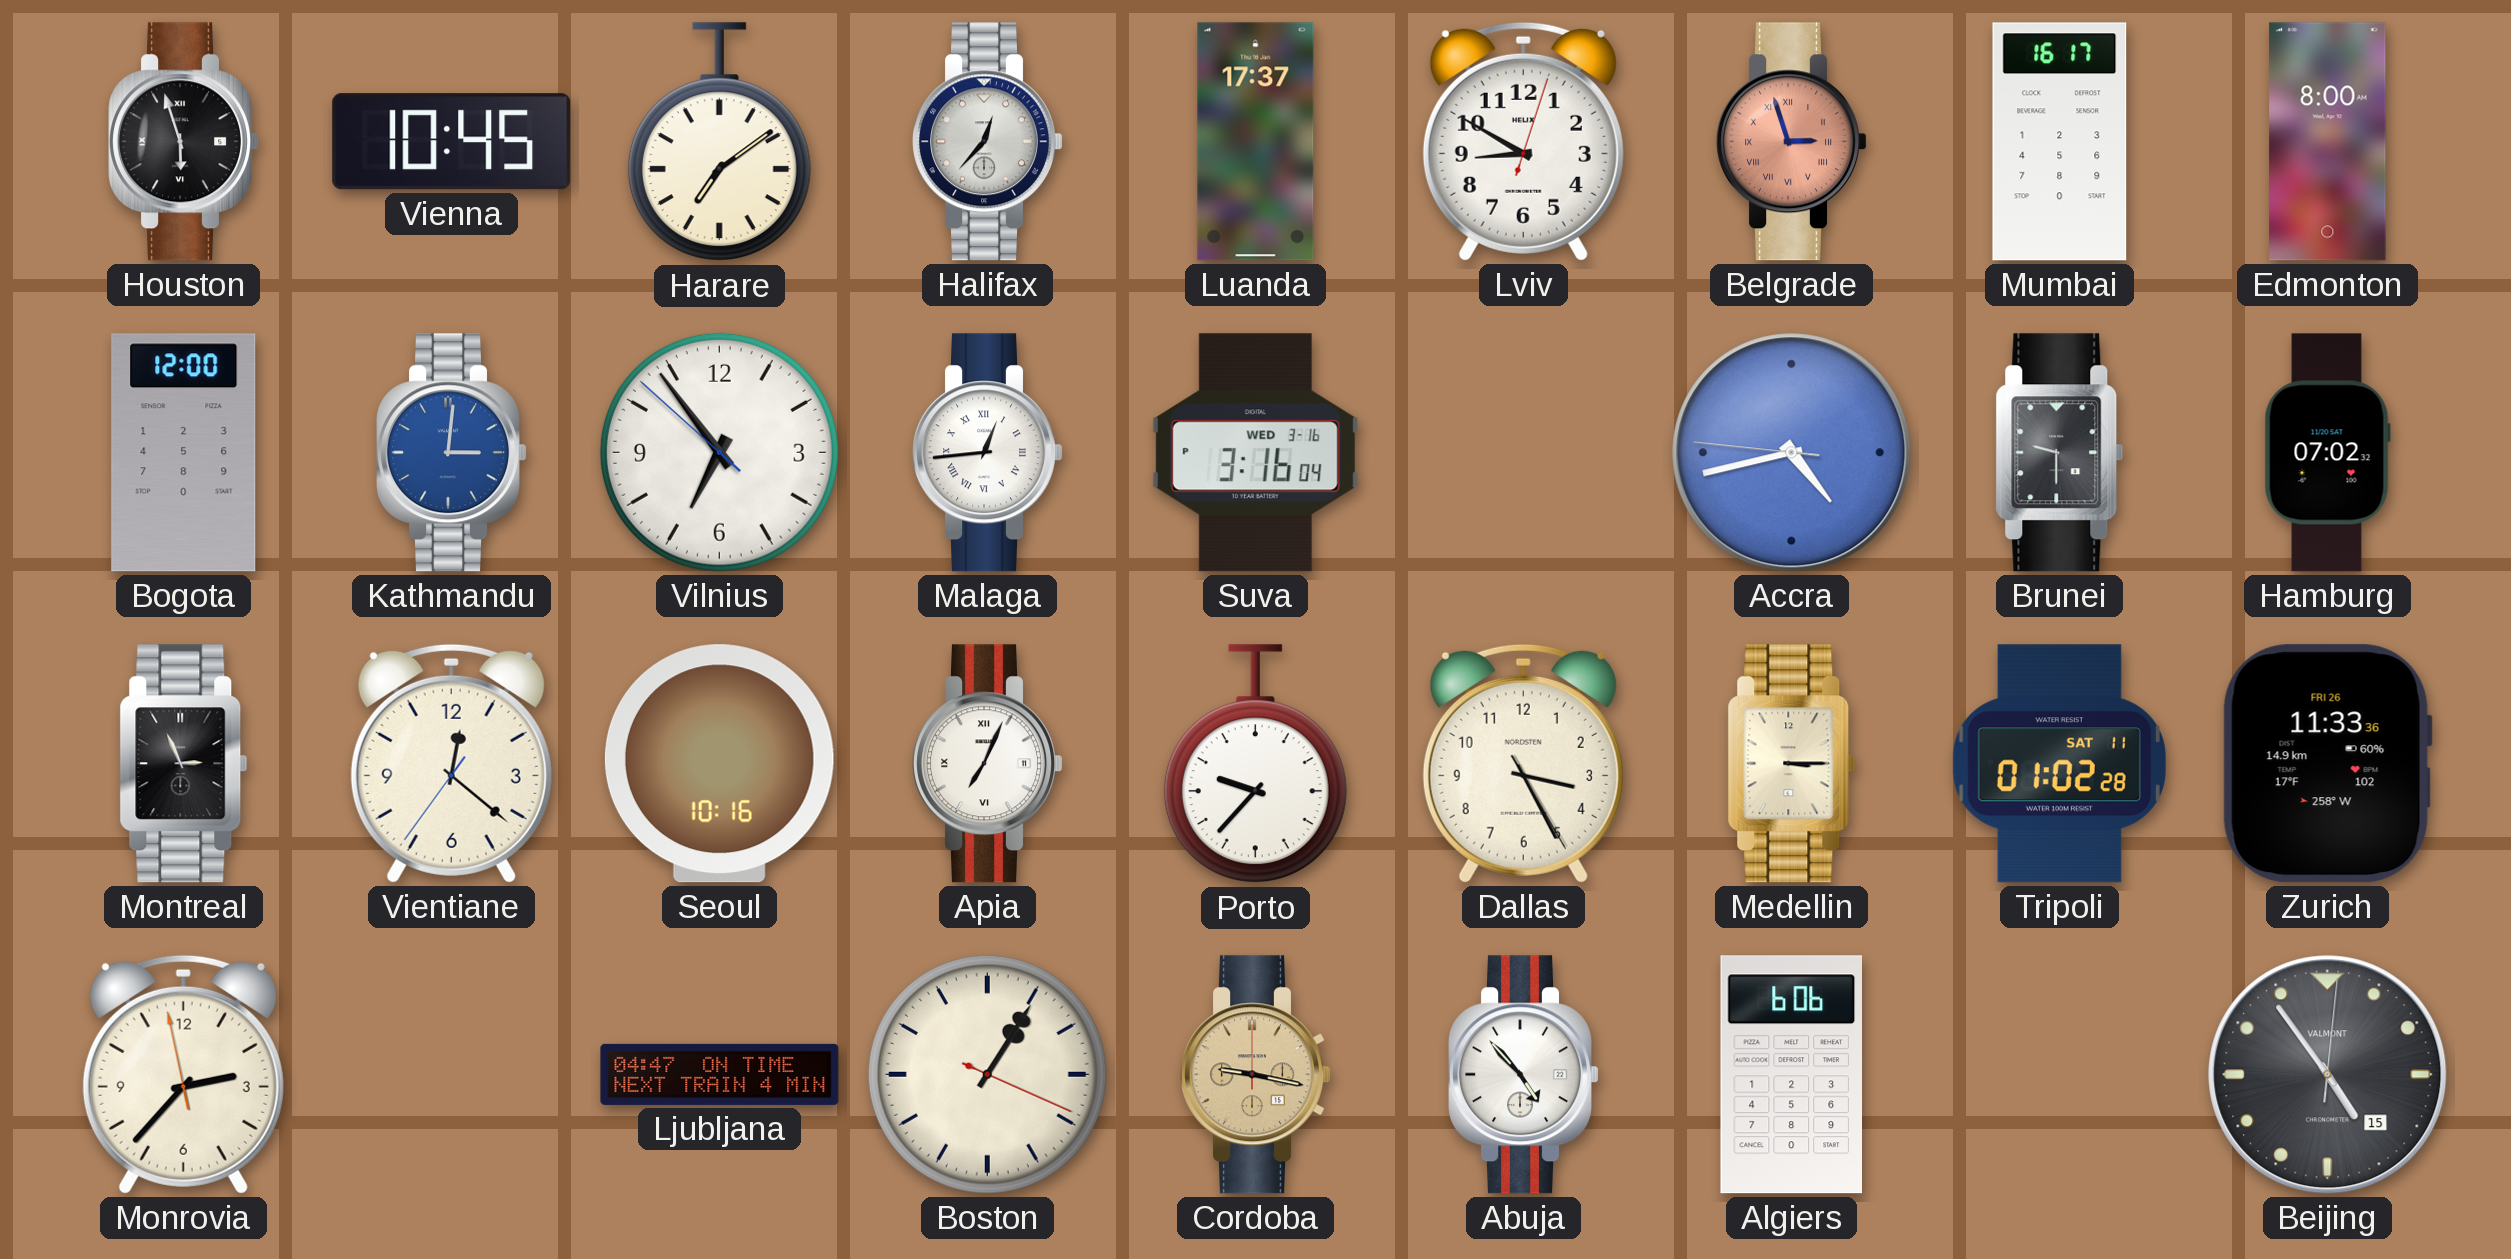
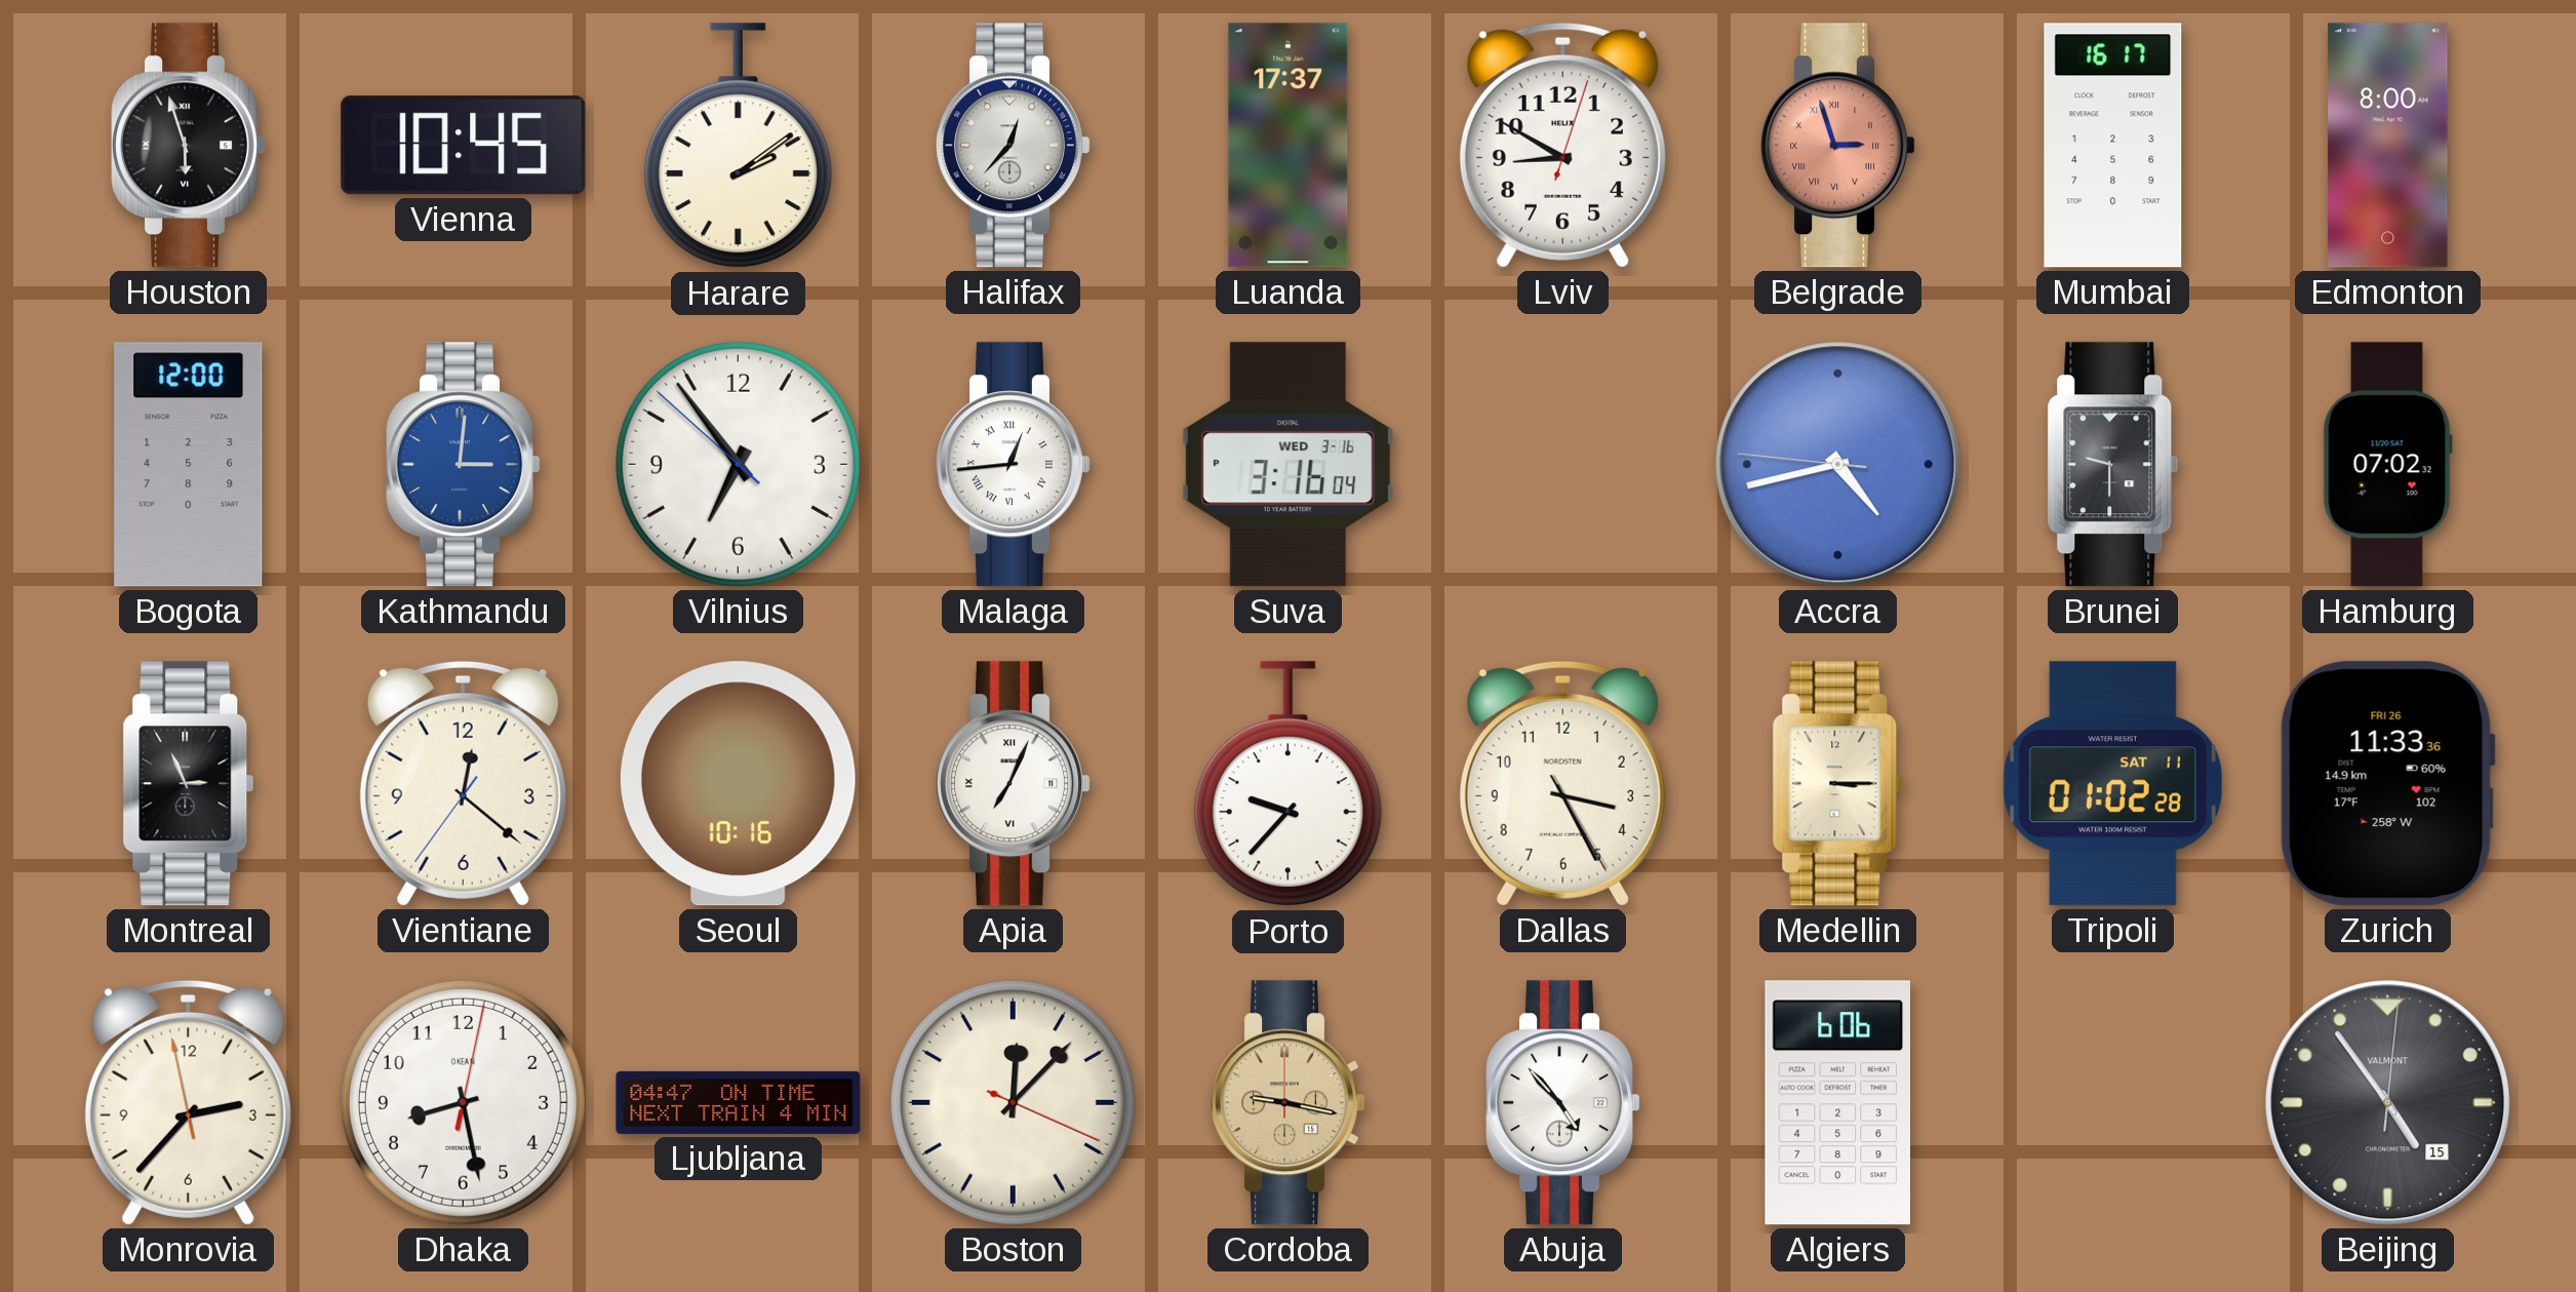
Harare: 7:09 -> 2:09 (738, 146)
Dhaka: none -> 8:28 (463, 1102)
Boston: 1:05 -> 12:07 (1013, 1102)
